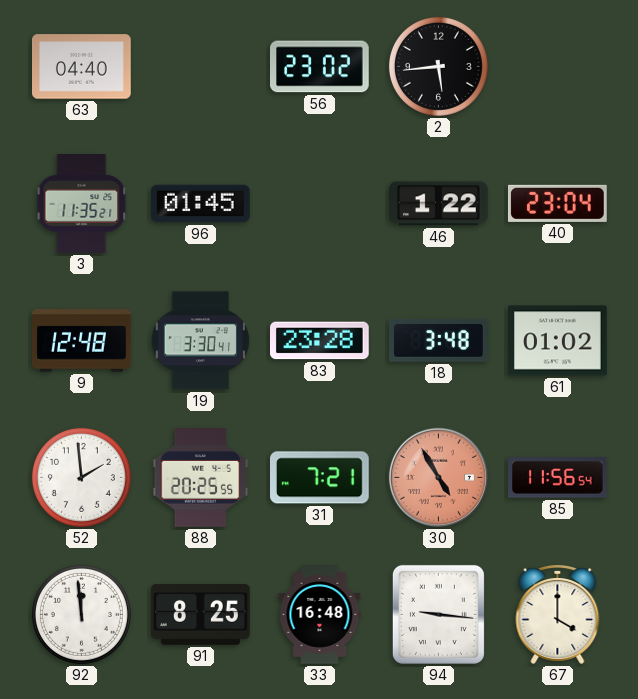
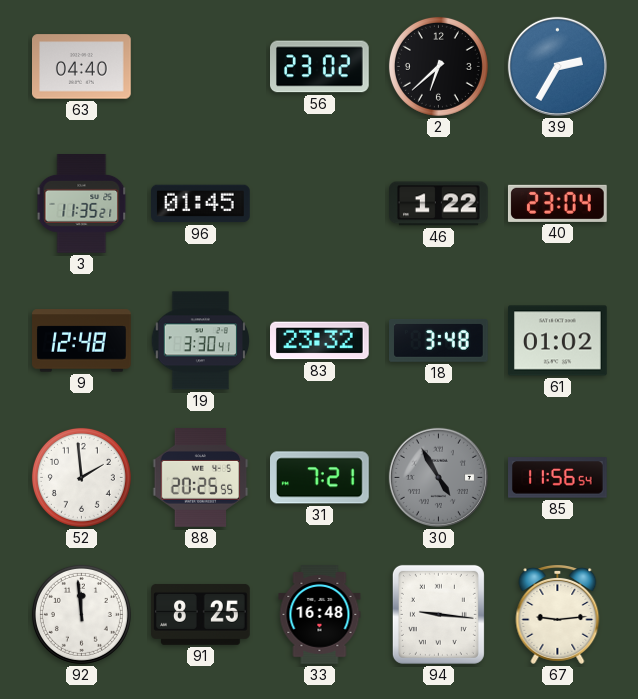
2: 5:44 -> 6:38 (438, 66)
39: none -> 2:35 (557, 66)
83: 23:28 -> 23:32 (320, 341)
30 dial: salmon -> grey (438, 477)
67: 4:00 -> 9:14 (558, 615)
